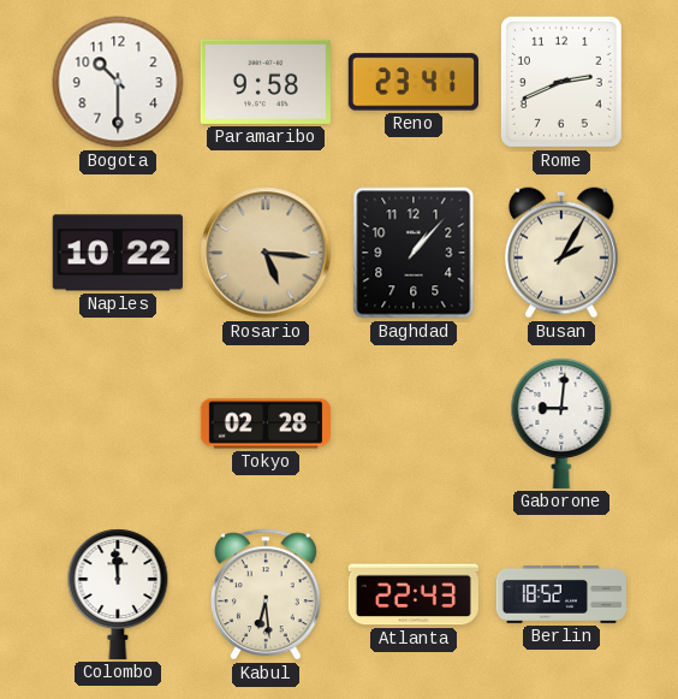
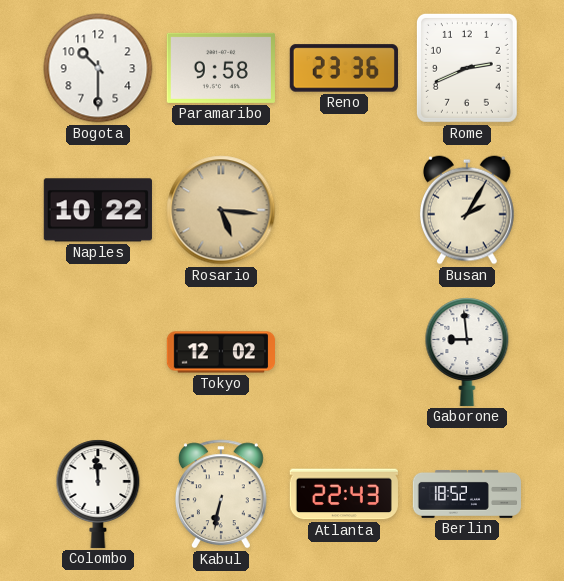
Reno: 23:41 -> 23:36 (344, 68)
Baghdad: 1:07 -> none (414, 253)
Tokyo: 02:28 -> 12:02 (220, 352)
Gaborone: 9:01 -> 8:59 (467, 352)
Kabul: 6:29 -> 6:32 (221, 494)
